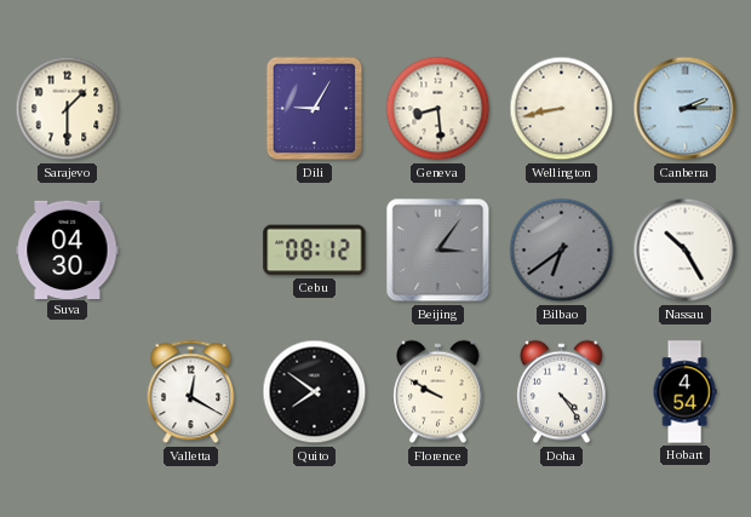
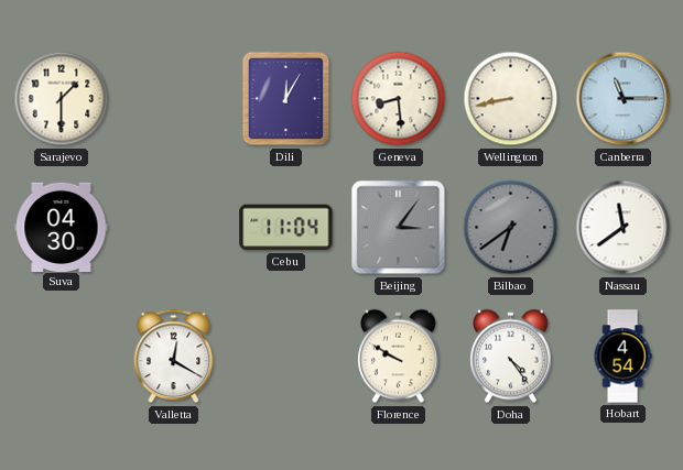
Dili: 9:05 -> 12:05 (286, 99)
Canberra: 2:15 -> 11:15 (624, 99)
Cebu: 08:12 -> 11:04 (286, 228)
Nassau: 10:25 -> 11:39 (624, 228)
Quito: 7:51 -> none (315, 392)
